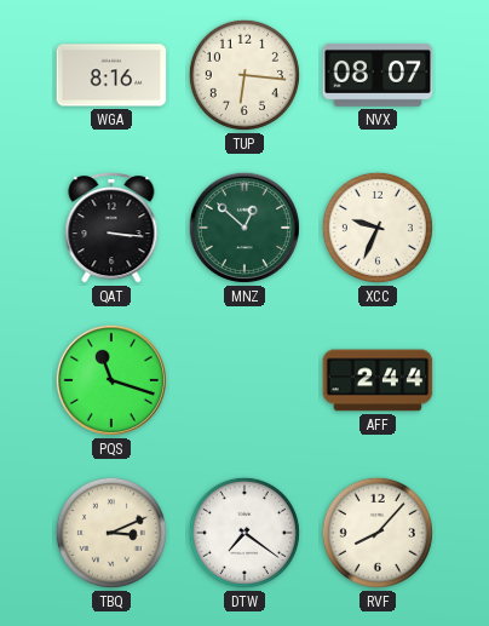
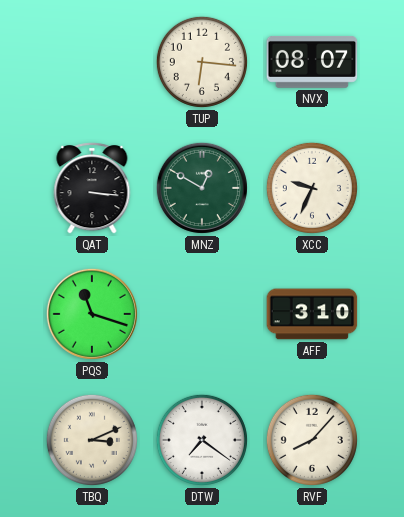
WGA: 8:16 -> none (111, 75)
MNZ: 12:52 -> 12:50 (202, 188)
AFF: 2:44 -> 3:10 (312, 314)
